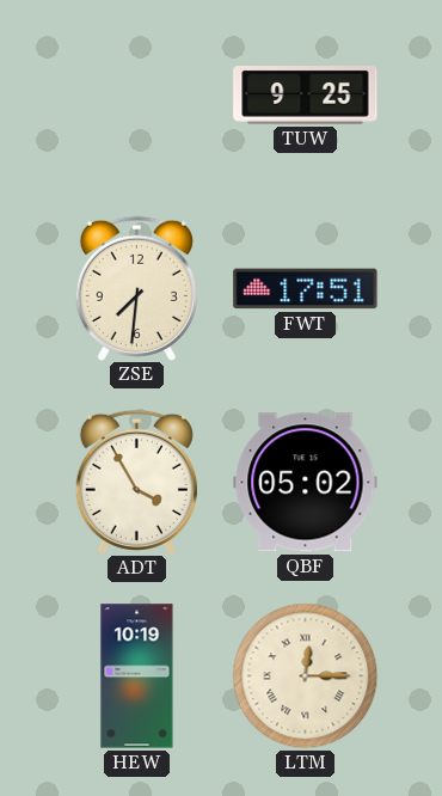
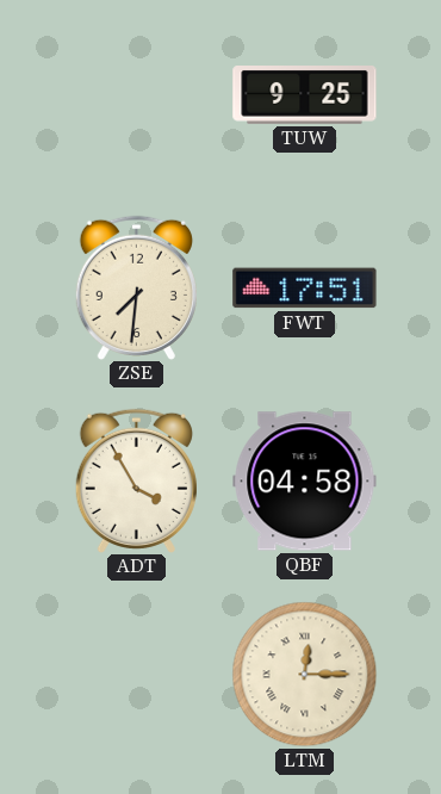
QBF: 05:02 -> 04:58 (305, 482)
HEW: 10:19 -> none (137, 676)
